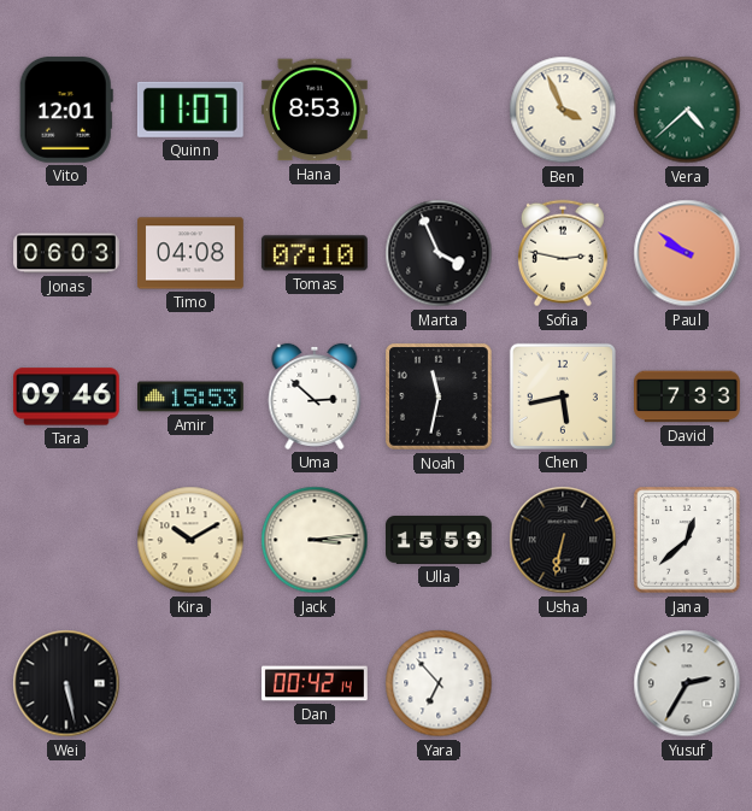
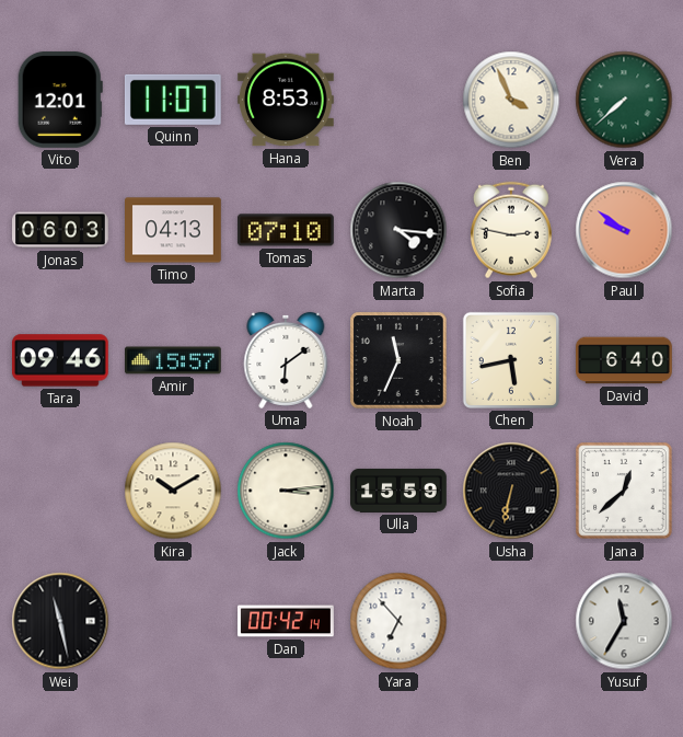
Vera: 4:38 -> 7:38 (624, 100)
Timo: 04:08 -> 04:13 (174, 230)
Marta: 3:56 -> 4:16 (398, 230)
Amir: 15:53 -> 15:57 (174, 360)
Uma: 2:52 -> 6:09 (286, 360)
Noah: 11:32 -> 11:34 (400, 361)
David: 7:33 -> 6:40 (625, 360)
Wei: 5:28 -> 11:28 (60, 621)
Yusuf: 2:35 -> 11:35 (624, 621)
